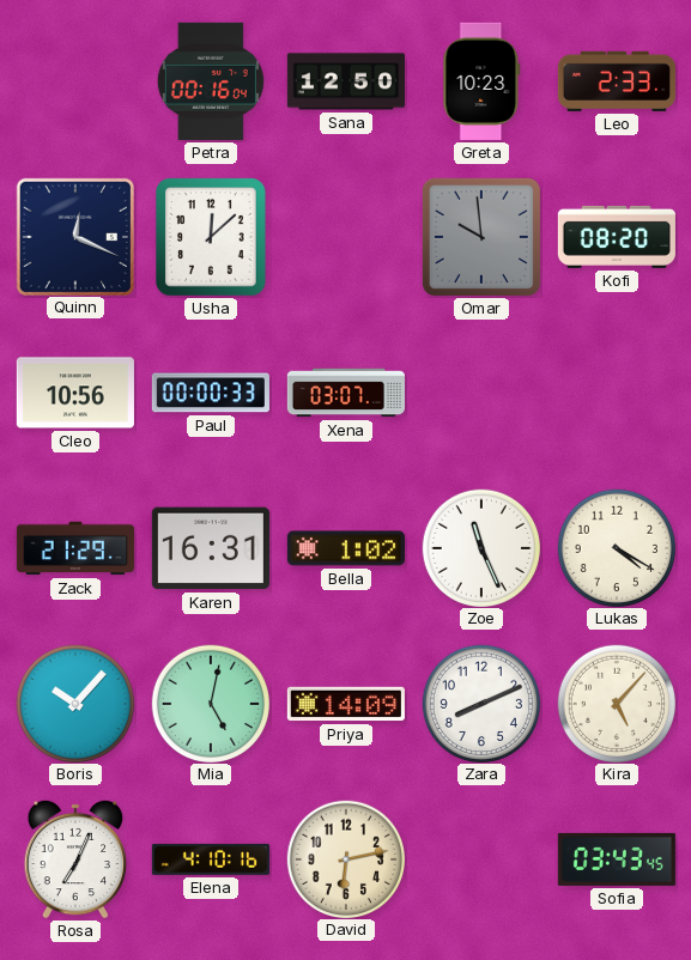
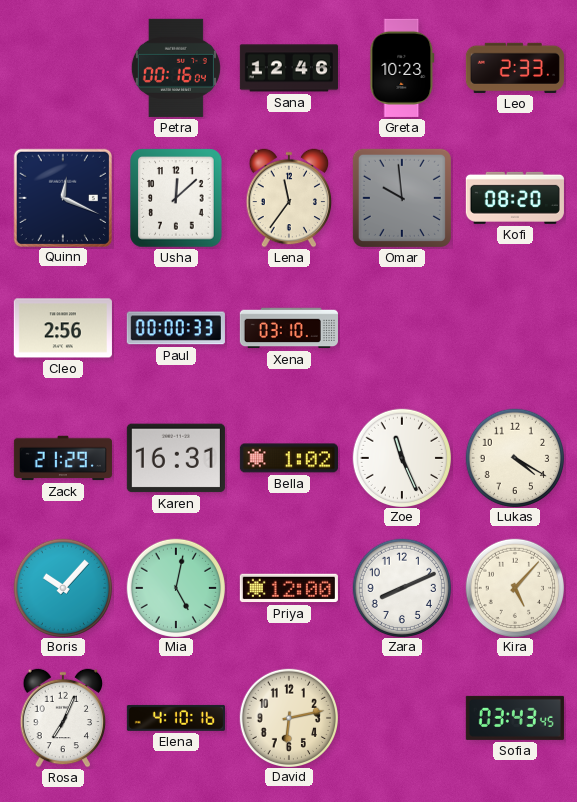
Sana: 12:50 -> 12:46 (289, 68)
Lena: none -> 11:36 (289, 198)
Cleo: 10:56 -> 2:56 (63, 328)
Xena: 03:07 -> 03:10 (289, 328)
Priya: 14:09 -> 12:00 (289, 588)
